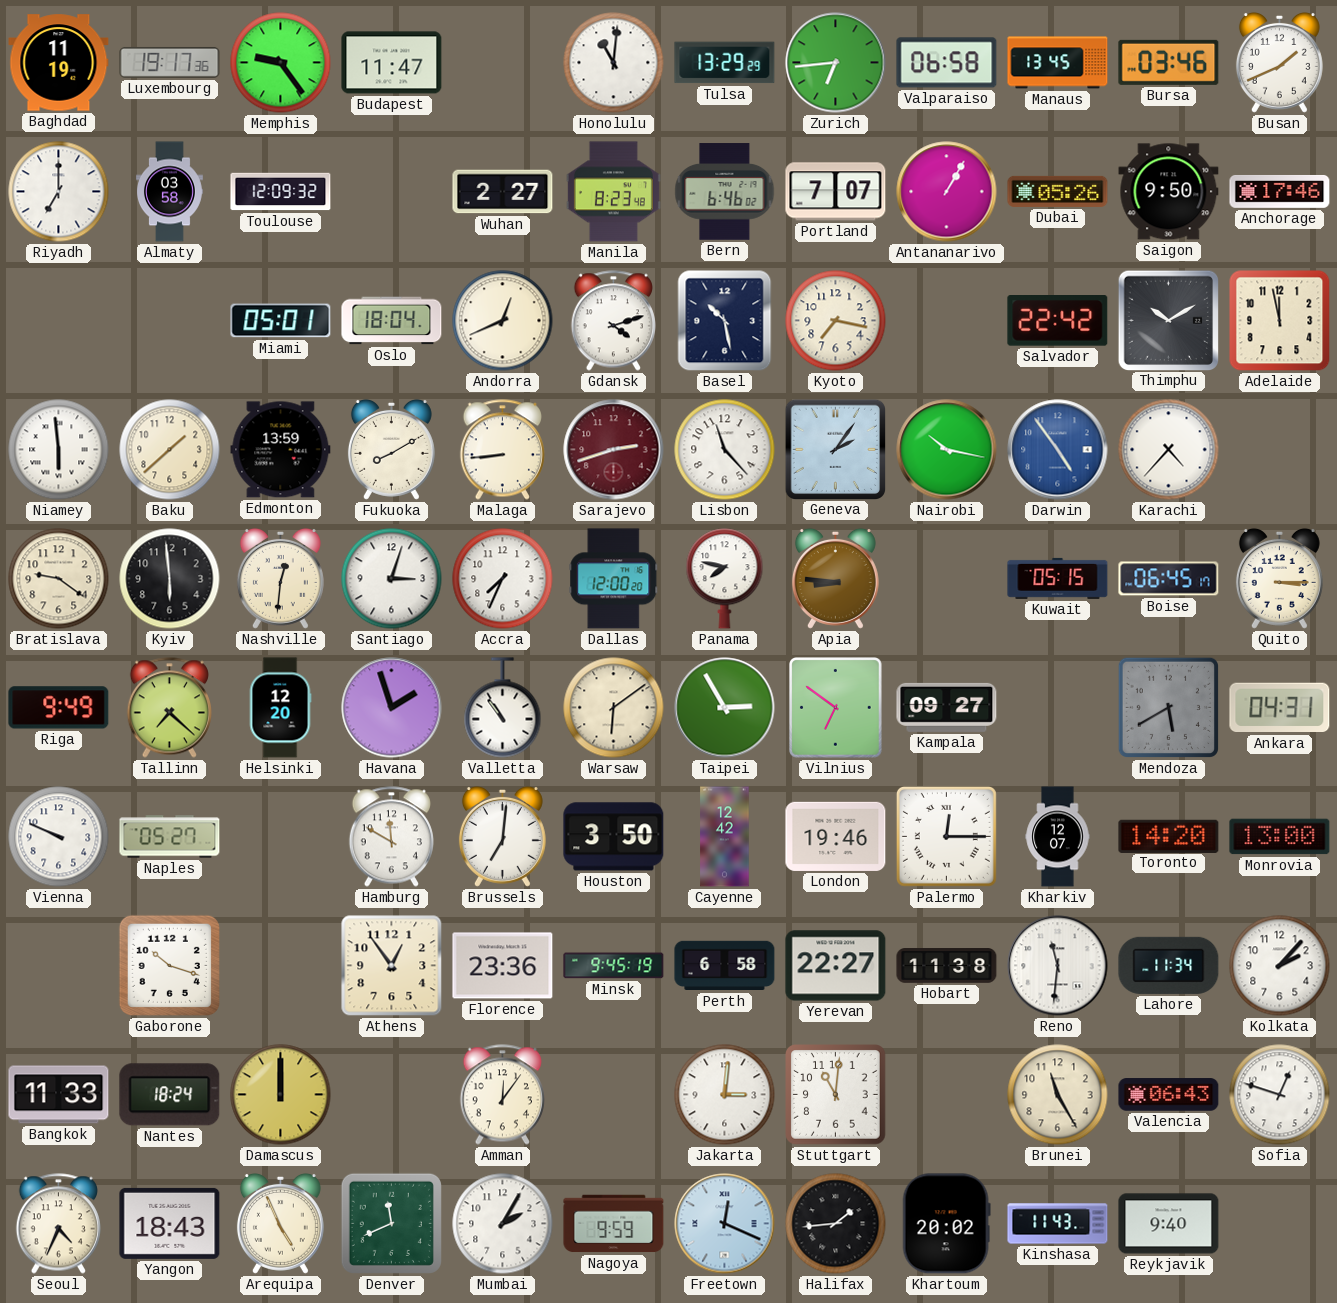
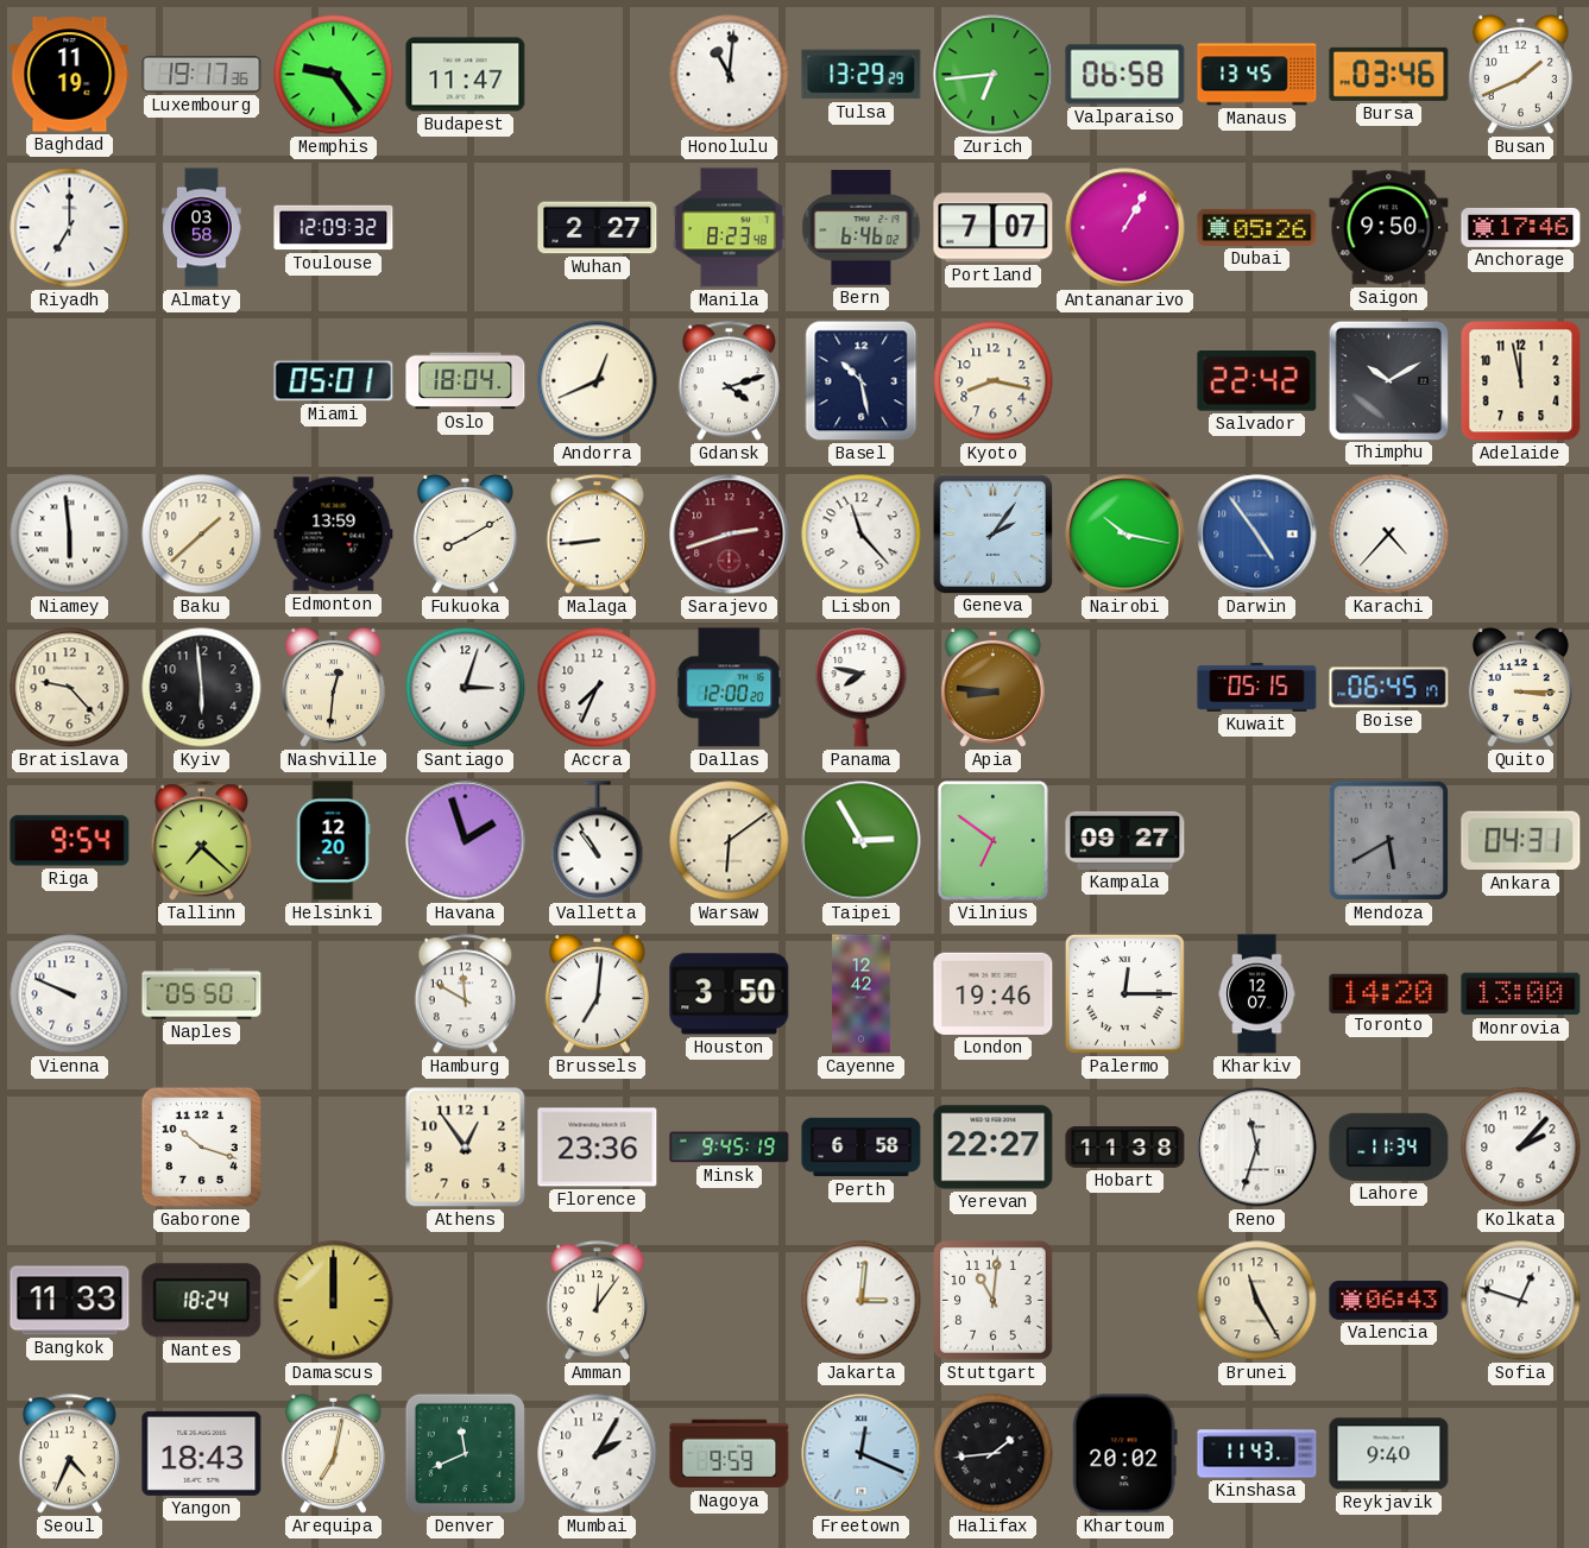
Kyoto: 7:17 -> 8:17 (994, 381)
Bratislava: 9:21 -> 9:23 (70, 688)
Riga: 9:49 -> 9:54 (70, 841)
Naples: 05:27 -> 05:50 (202, 994)
Reno: 11:31 -> 11:33 (1257, 1148)
Arequipa: 4:56 -> 7:02 (333, 1453)
